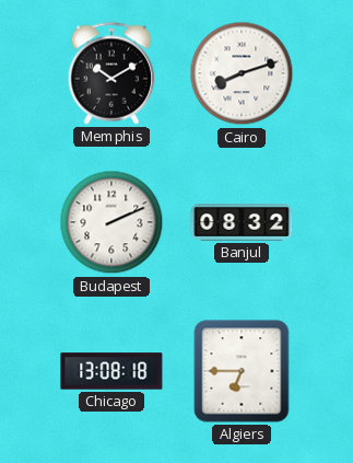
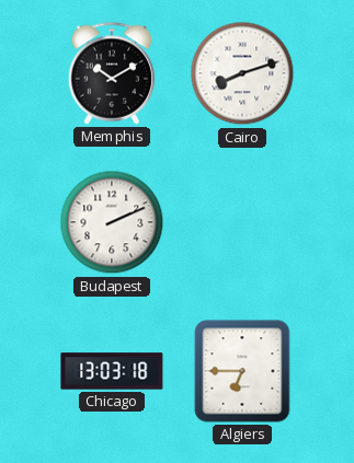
Banjul: 08:32 -> none (242, 222)
Chicago: 13:08 -> 13:03 (112, 371)
